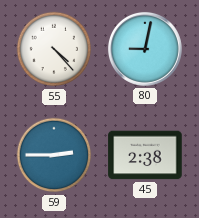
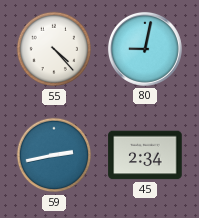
59: 2:45 -> 2:43 (54, 155)
45: 2:38 -> 2:34 (145, 155)
